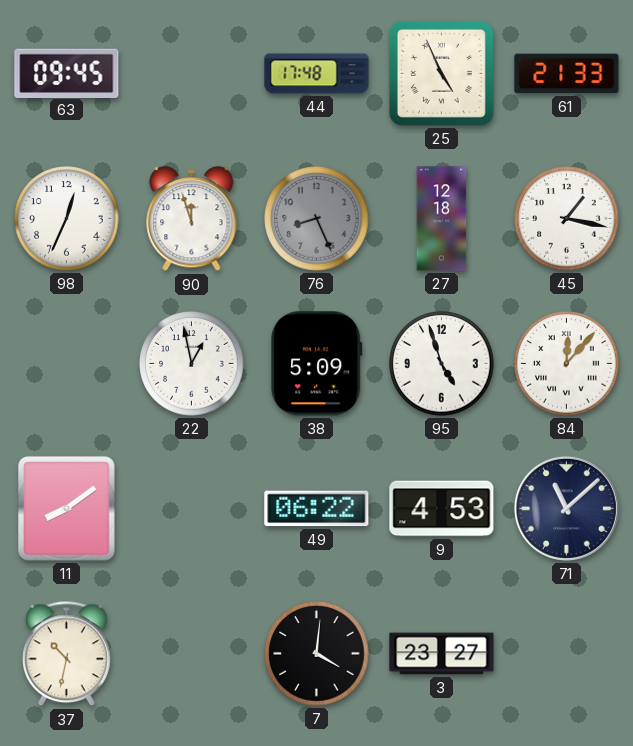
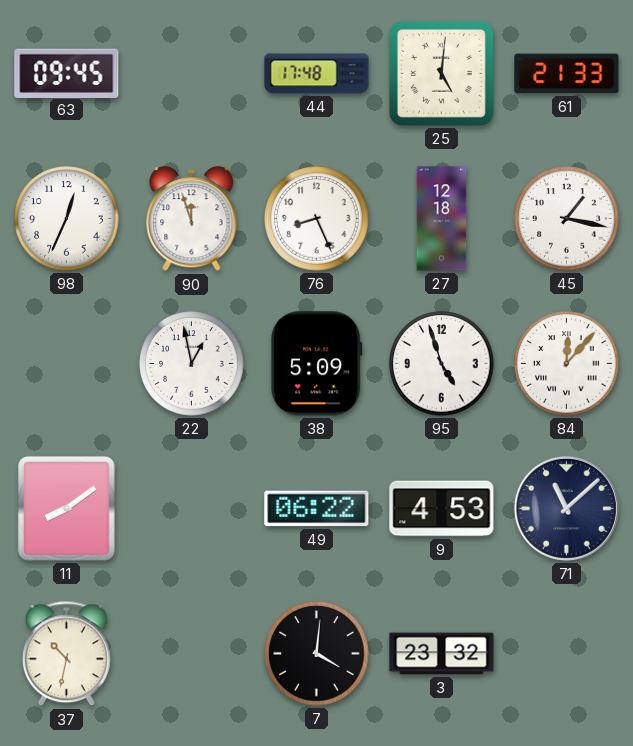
25: 4:56 -> 5:01 (441, 73)
76 dial: grey -> white (317, 219)
3: 23:27 -> 23:32 (442, 654)
